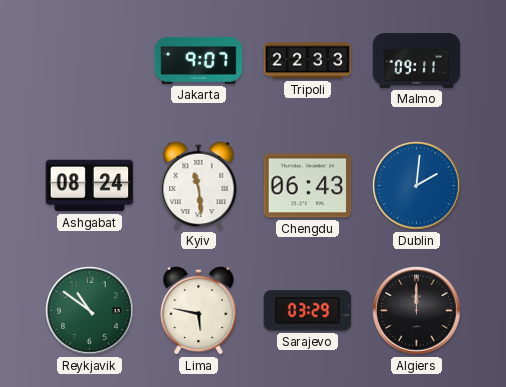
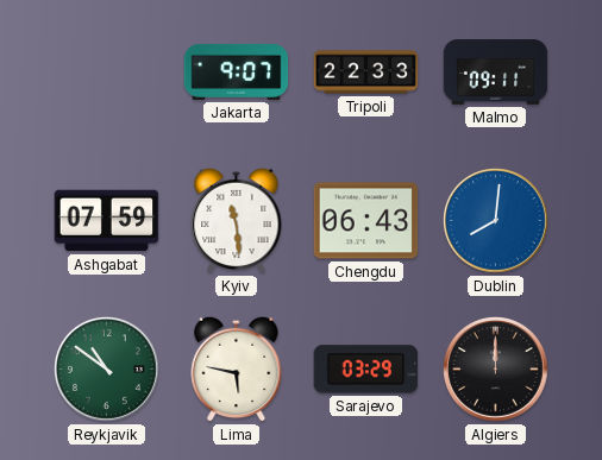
Ashgabat: 08:24 -> 07:59 (107, 221)
Dublin: 2:01 -> 8:01 (496, 221)
